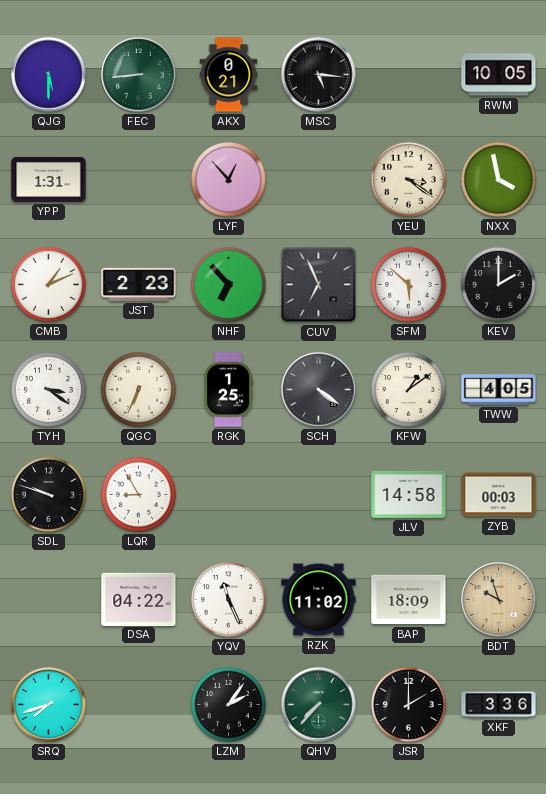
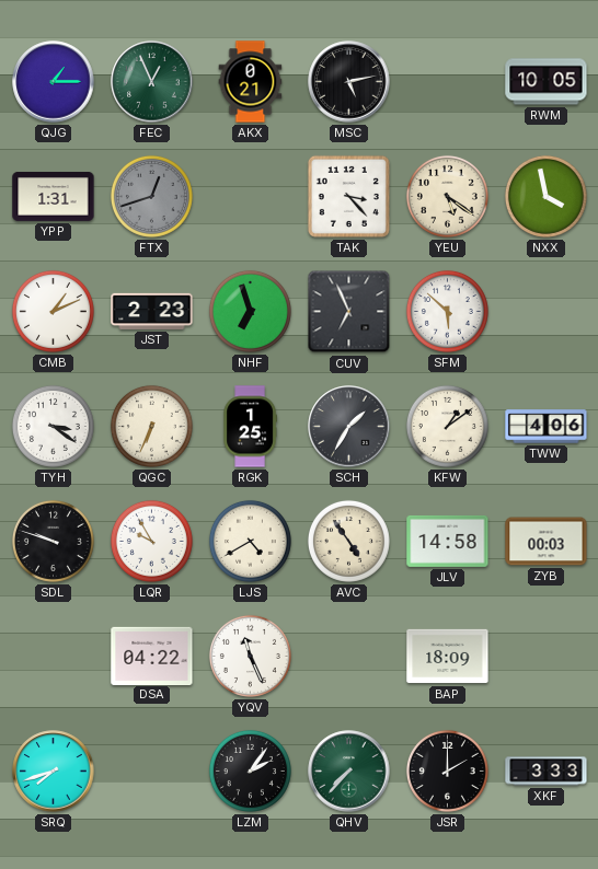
QJG: 5:30 -> 1:15 (54, 82)
FEC: 8:44 -> 12:56 (152, 82)
MSC: 5:16 -> 5:13 (349, 82)
FTX: none -> 12:42 (151, 196)
LYF: 12:53 -> none (228, 179)
TAK: none -> 3:23 (348, 196)
YEU: 3:21 -> 5:21 (447, 196)
NHF: 6:53 -> 6:57 (250, 311)
KEV: 2:00 -> none (498, 284)
SCH: 4:21 -> 1:35 (349, 427)
TWW: 4:05 -> 4:06 (547, 427)
LQR: 8:55 -> 9:55 (151, 541)
LJS: none -> 4:40 (250, 541)
AVC: none -> 4:54 (348, 541)
RZK: 11:02 -> none (319, 600)
BDT: 9:57 -> none (499, 600)
XKF: 3:36 -> 3:33 (547, 772)
